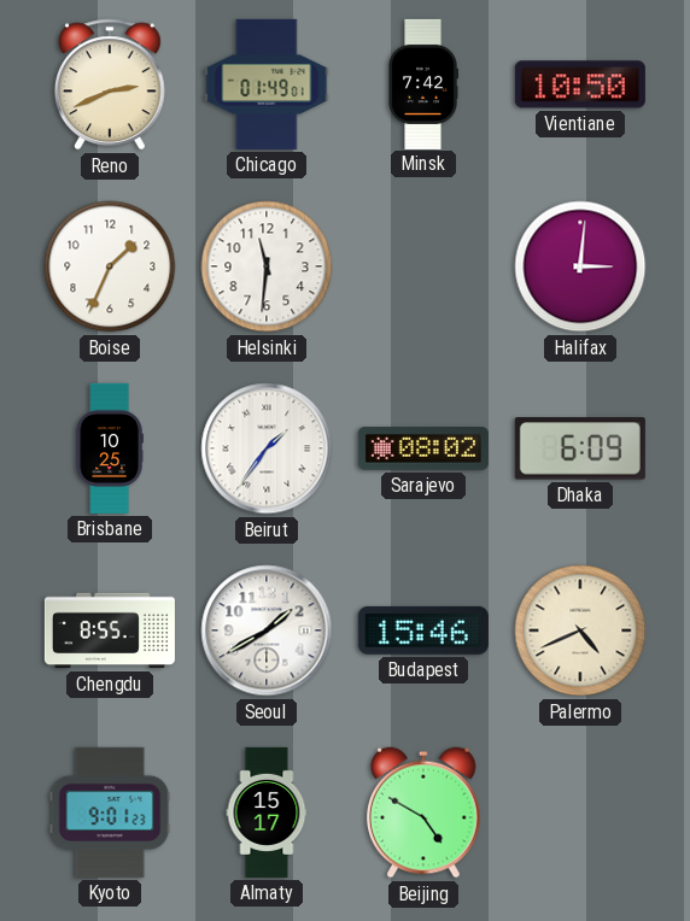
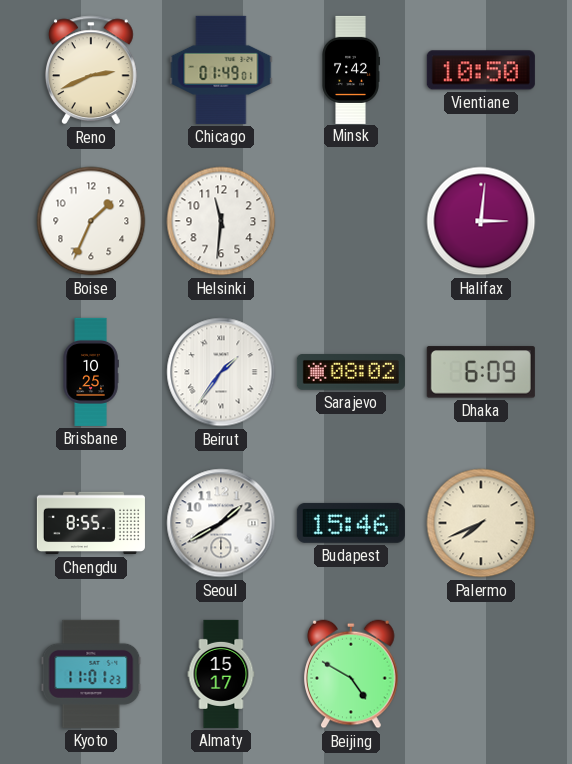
Palermo: 4:41 -> 7:41 (481, 523)
Kyoto: 9:01 -> 11:01 (91, 674)
